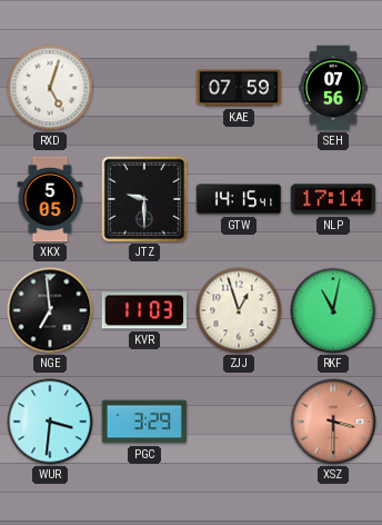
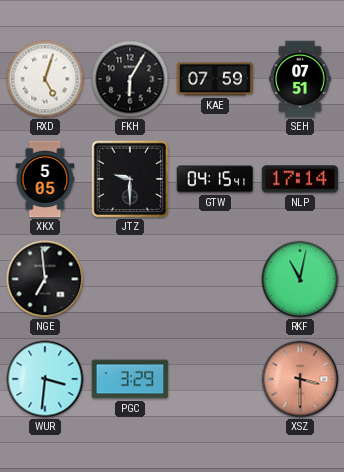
FKH: none -> 6:05 (130, 79)
SEH: 07:56 -> 07:51 (300, 79)
GTW: 14:15 -> 04:15 (215, 179)
KVR: 11:03 -> none (144, 310)
ZJJ: 12:57 -> none (239, 310)
